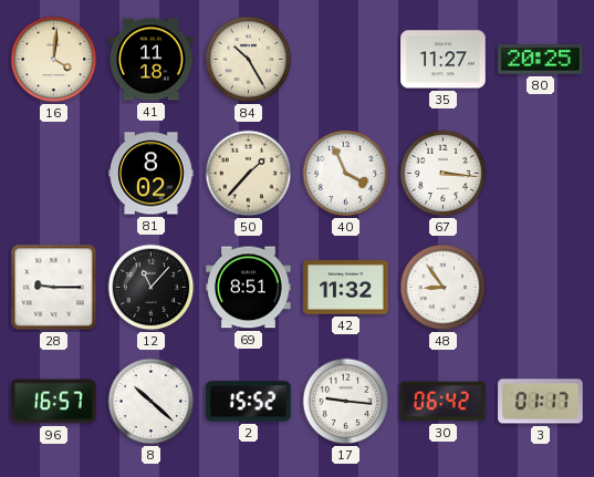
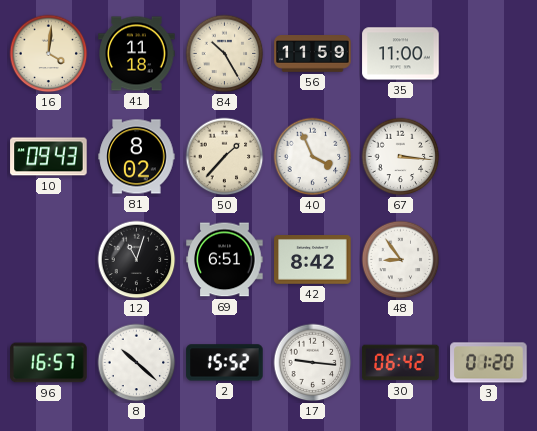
56: none -> 11:59 (313, 54)
35: 11:27 -> 11:00 (401, 54)
80: 20:25 -> none (541, 60)
10: none -> 09:43 (49, 157)
28: 9:15 -> none (54, 288)
12: 11:07 -> 11:03 (137, 260)
69: 8:51 -> 6:51 (225, 260)
42: 11:32 -> 8:42 (313, 260)
3: 01:17 -> 01:20 (489, 363)
